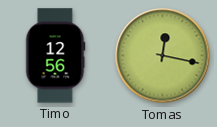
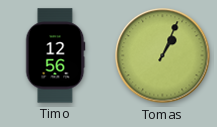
Tomas: 12:17 -> 1:04 (163, 56)
